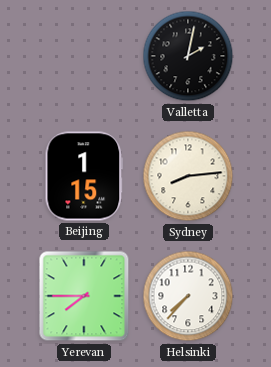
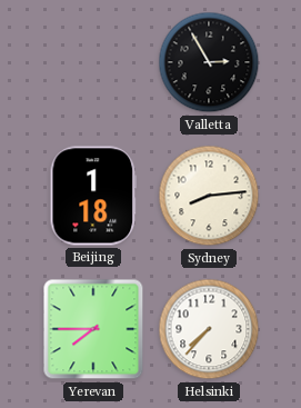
Valletta: 2:02 -> 2:55 (209, 62)
Beijing: 1:15 -> 1:18 (93, 196)
